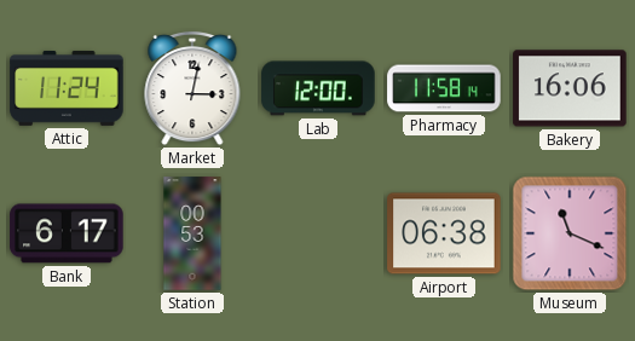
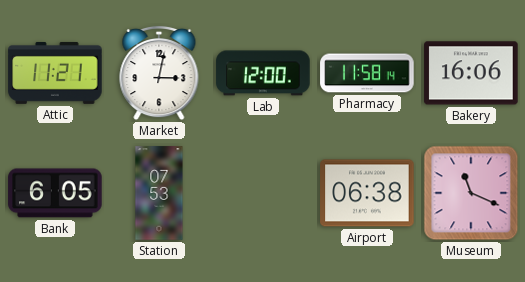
Attic: 11:24 -> 11:21 (55, 73)
Bank: 6:17 -> 6:05 (55, 193)
Station: 00:53 -> 07:53 (159, 193)
